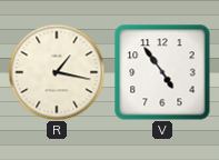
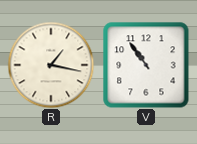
V: 4:54 -> 10:54 (146, 65)
